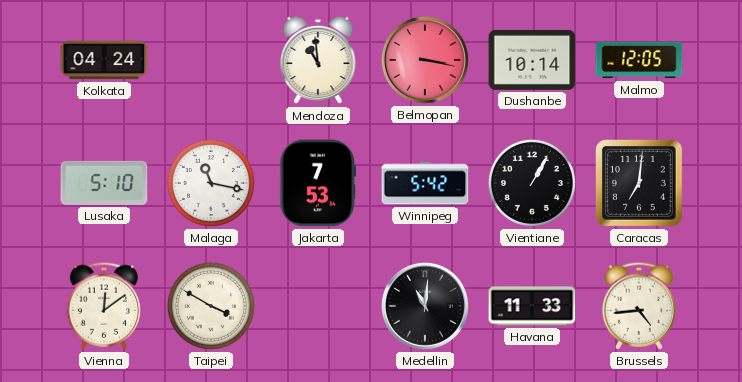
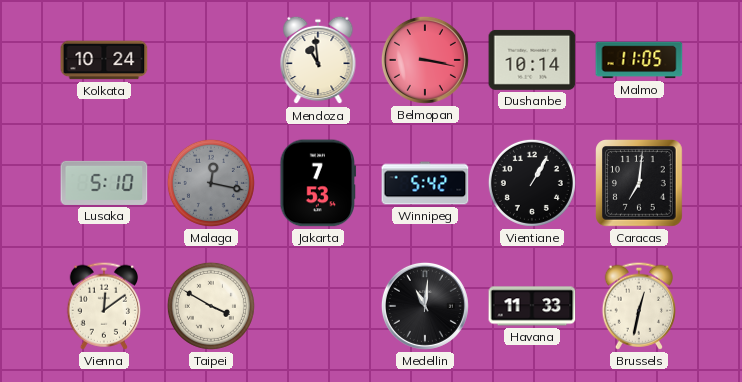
Kolkata: 04:24 -> 10:24 (104, 60)
Malmo: 12:05 -> 11:05 (639, 60)
Malaga: 11:17 -> 12:17 (211, 183)
Malaga dial: white -> grey (211, 183)
Brussels: 4:44 -> 12:32 (638, 306)
